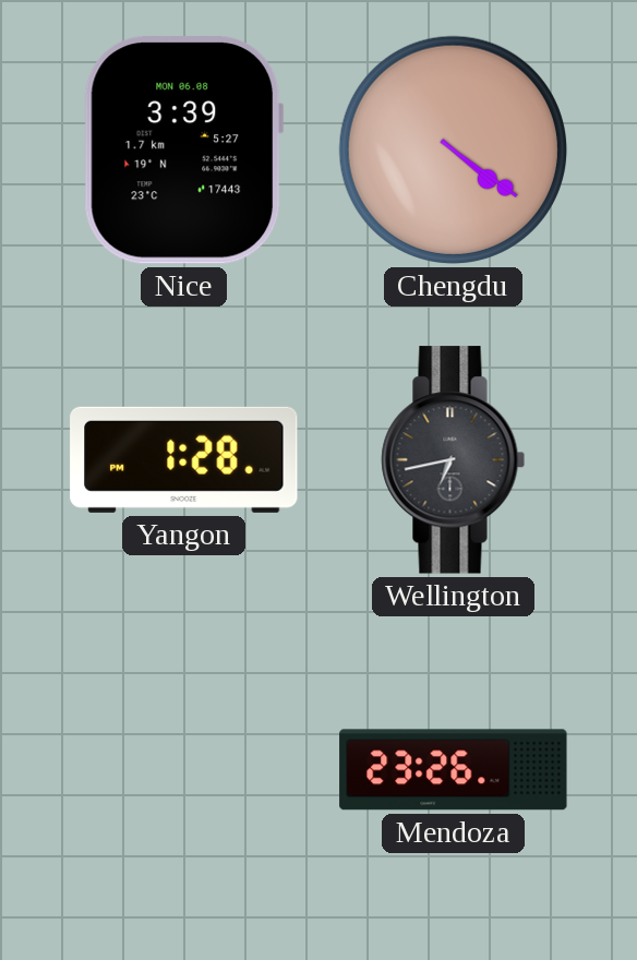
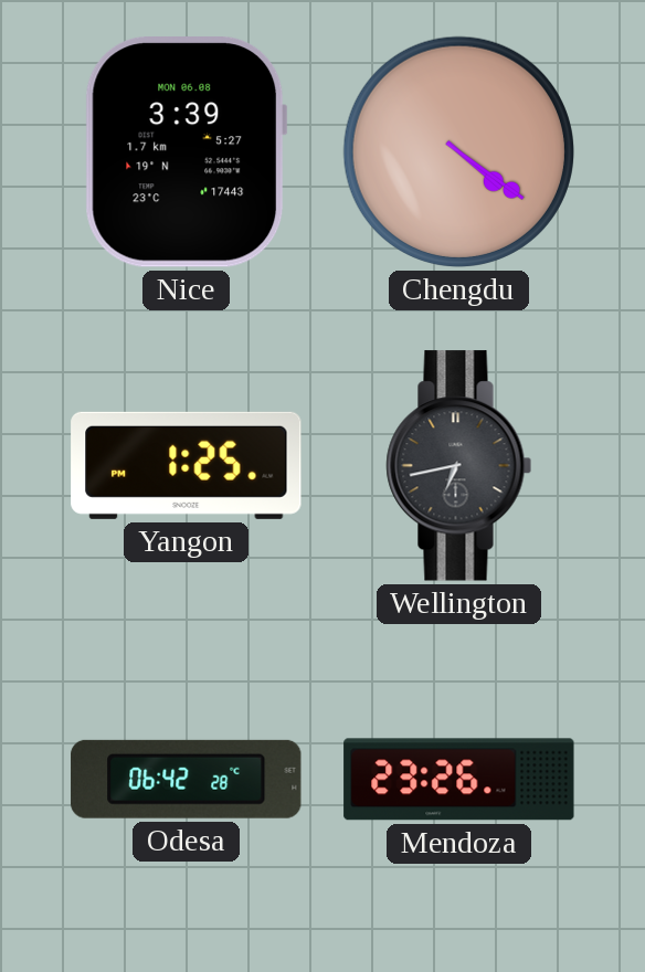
Yangon: 1:28 -> 1:25 (187, 465)
Odesa: none -> 06:42 (187, 779)
